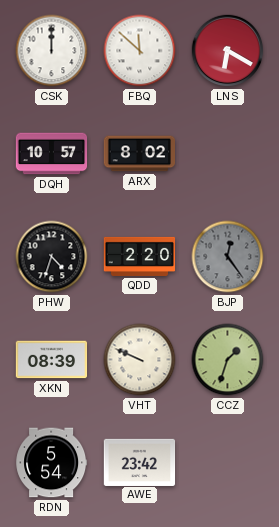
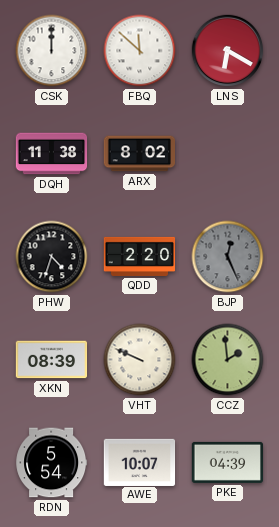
DQH: 10:57 -> 11:38 (52, 154)
BJP: 12:24 -> 12:26 (228, 257)
CCZ: 1:33 -> 1:59 (228, 360)
AWE: 23:42 -> 10:07 (140, 462)
PKE: none -> 04:39 (228, 462)
